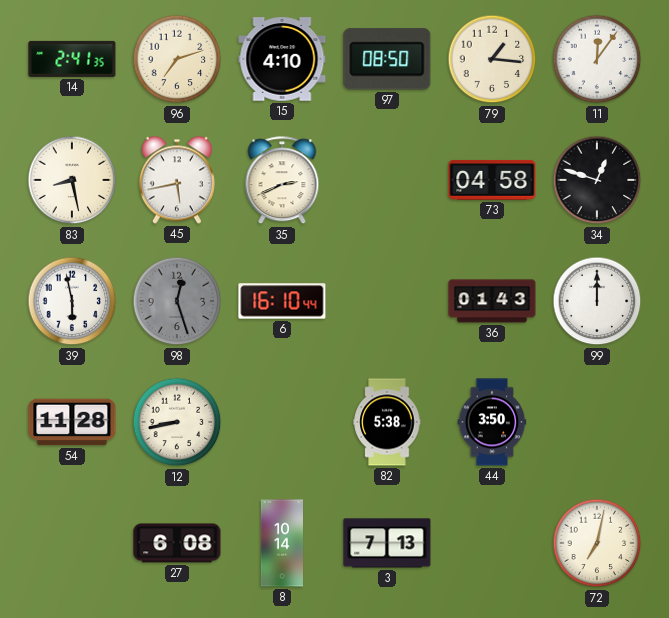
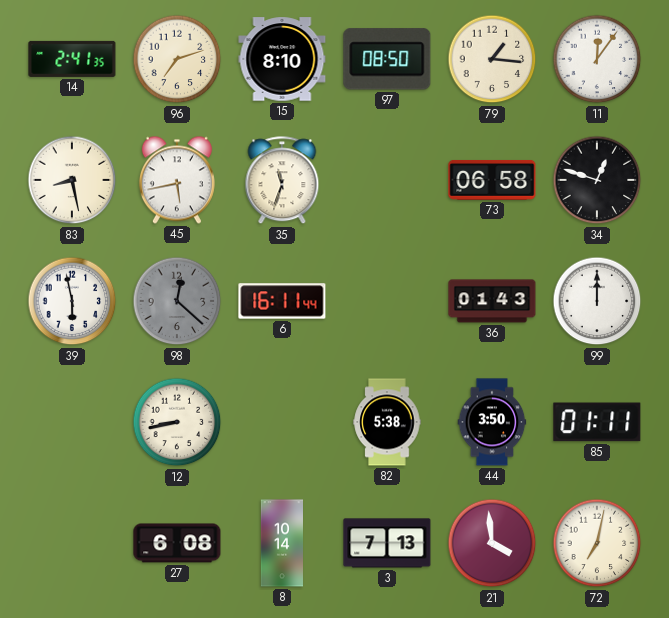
15: 4:10 -> 8:10 (282, 59)
35: 2:41 -> 11:33 (282, 181)
73: 04:58 -> 06:58 (492, 180)
98: 12:27 -> 12:22 (177, 301)
6: 16:10 -> 16:11 (282, 301)
54: 11:28 -> none (72, 422)
85: none -> 01:11 (597, 422)
21: none -> 3:59 (492, 543)
